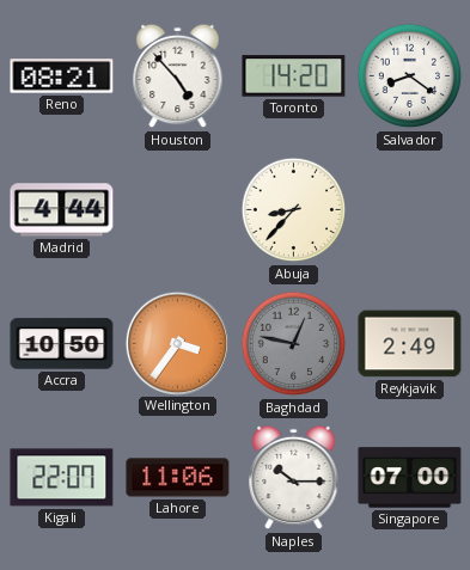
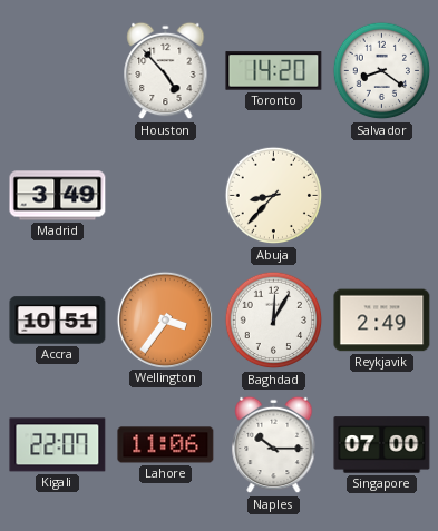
Reno: 08:21 -> none (62, 76)
Madrid: 4:44 -> 3:49 (58, 196)
Accra: 10:50 -> 10:51 (58, 321)
Baghdad: 12:47 -> 12:05 (274, 321)
Baghdad dial: grey -> white (274, 321)
